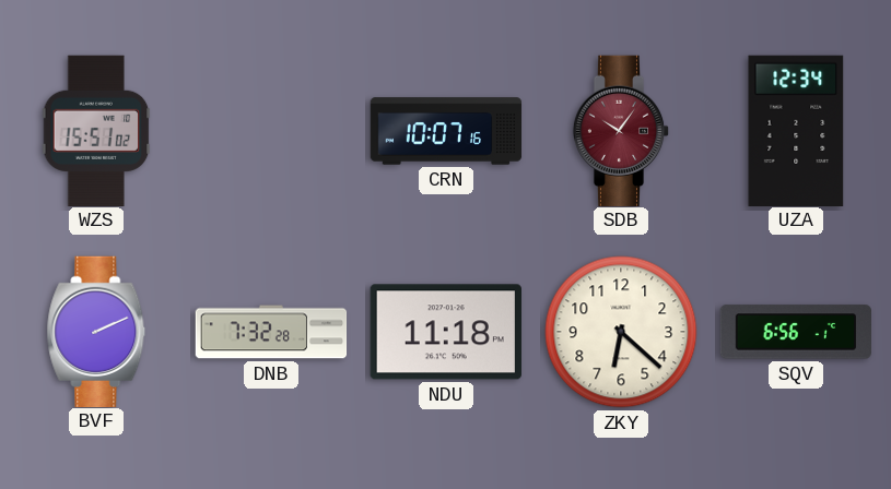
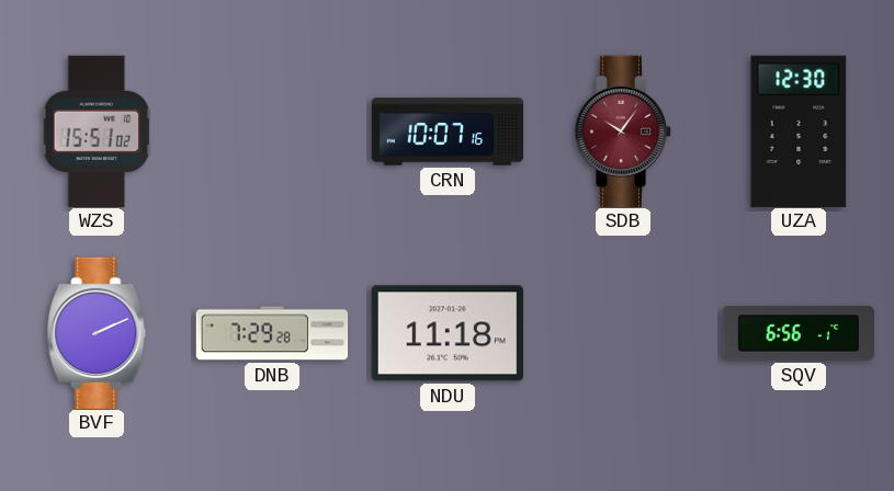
UZA: 12:34 -> 12:30 (799, 130)
DNB: 7:32 -> 7:29 (272, 333)
ZKY: 6:22 -> none (621, 332)
